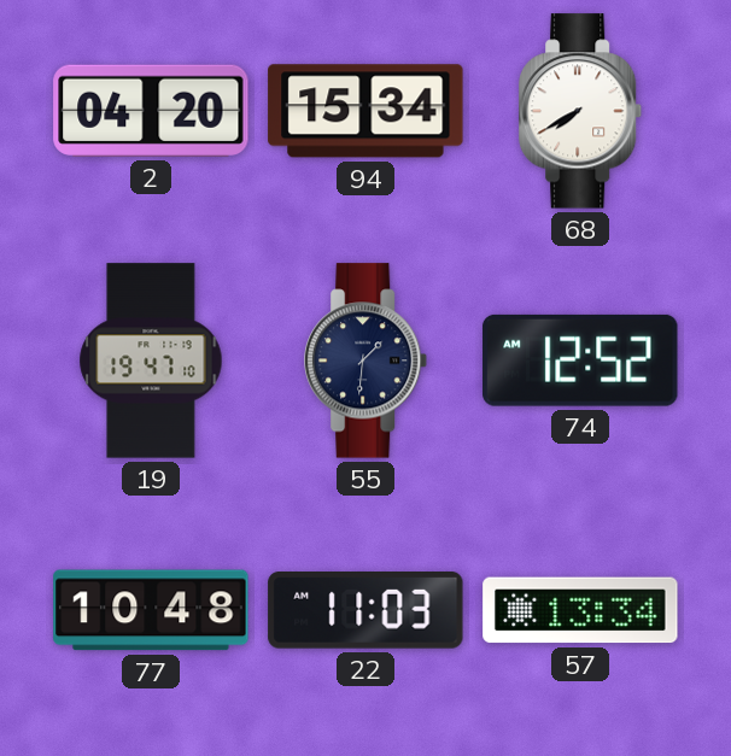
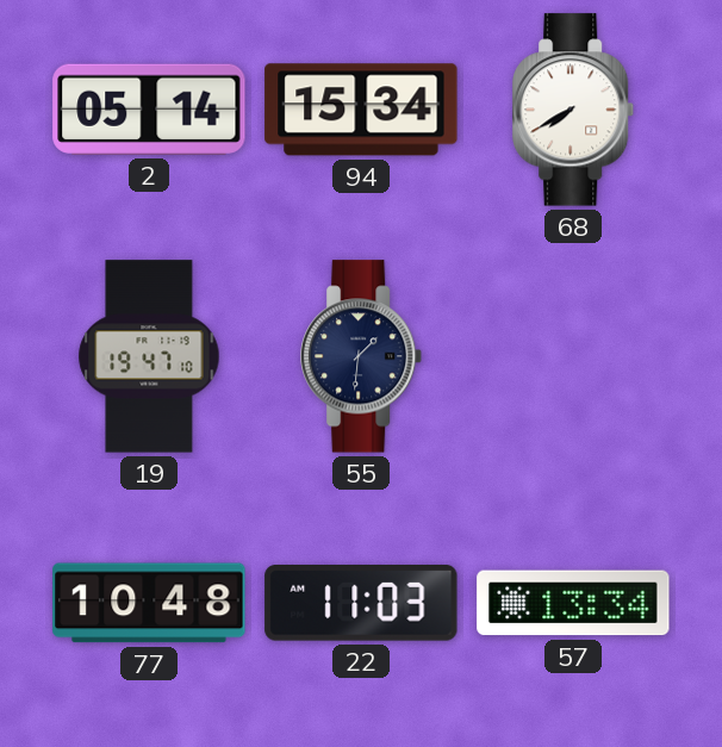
2: 04:20 -> 05:14 (149, 110)
74: 12:52 -> none (580, 361)
